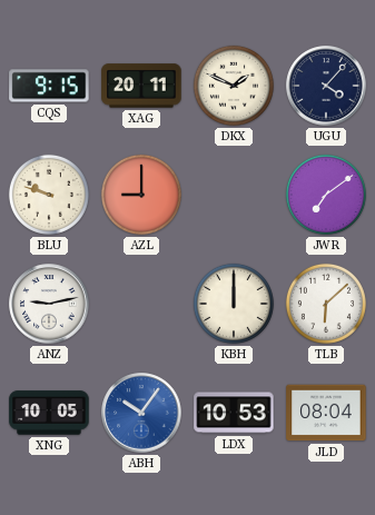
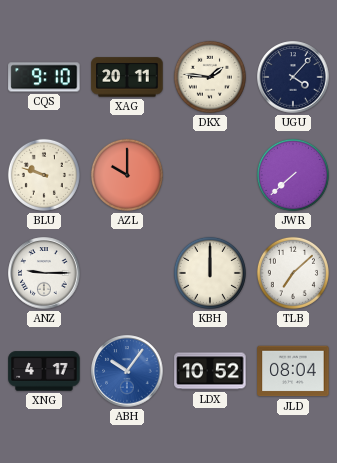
CQS: 9:15 -> 9:10 (44, 77)
DKX: 1:49 -> 1:46 (210, 77)
AZL: 9:00 -> 10:00 (127, 175)
JWR: 7:09 -> 7:38 (293, 175)
ANZ: 9:13 -> 9:15 (44, 273)
TLB: 6:08 -> 7:08 (293, 273)
XNG: 10:05 -> 4:17 (44, 371)
LDX: 10:53 -> 10:52 (210, 371)
